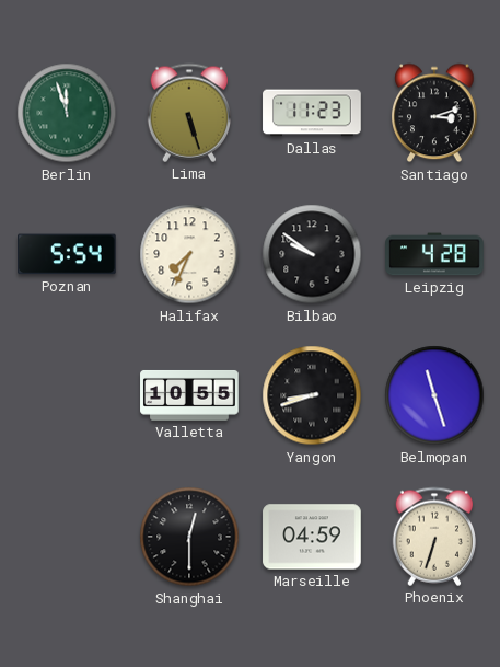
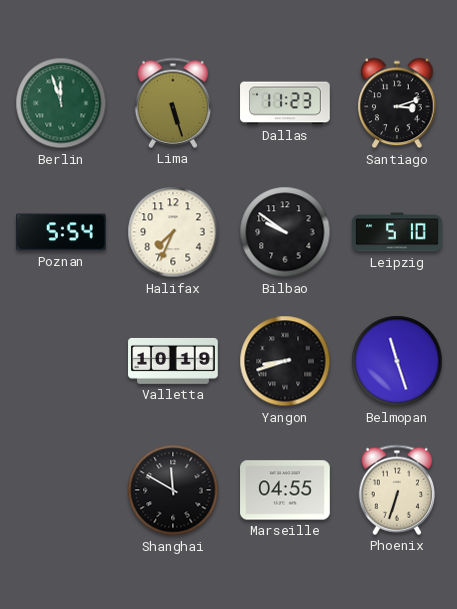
Leipzig: 4:28 -> 5:10 (397, 232)
Valletta: 10:55 -> 10:19 (173, 361)
Shanghai: 12:30 -> 11:50 (173, 490)
Marseille: 04:59 -> 04:55 (285, 490)
